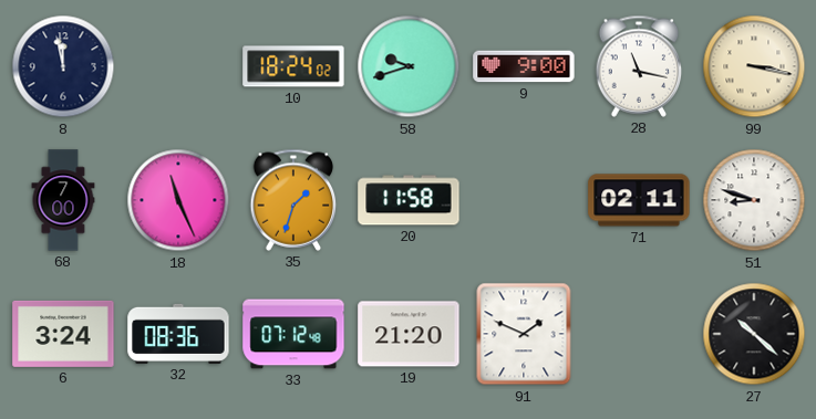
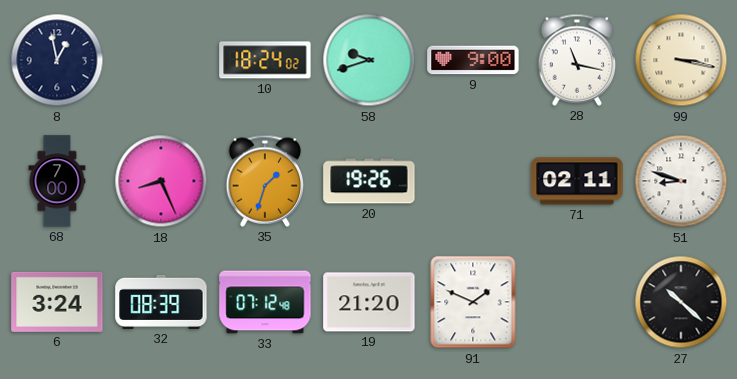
8: 11:58 -> 12:58 (57, 60)
18: 11:26 -> 8:26 (161, 181)
20: 11:58 -> 19:26 (369, 181)
32: 08:36 -> 08:39 (161, 302)
